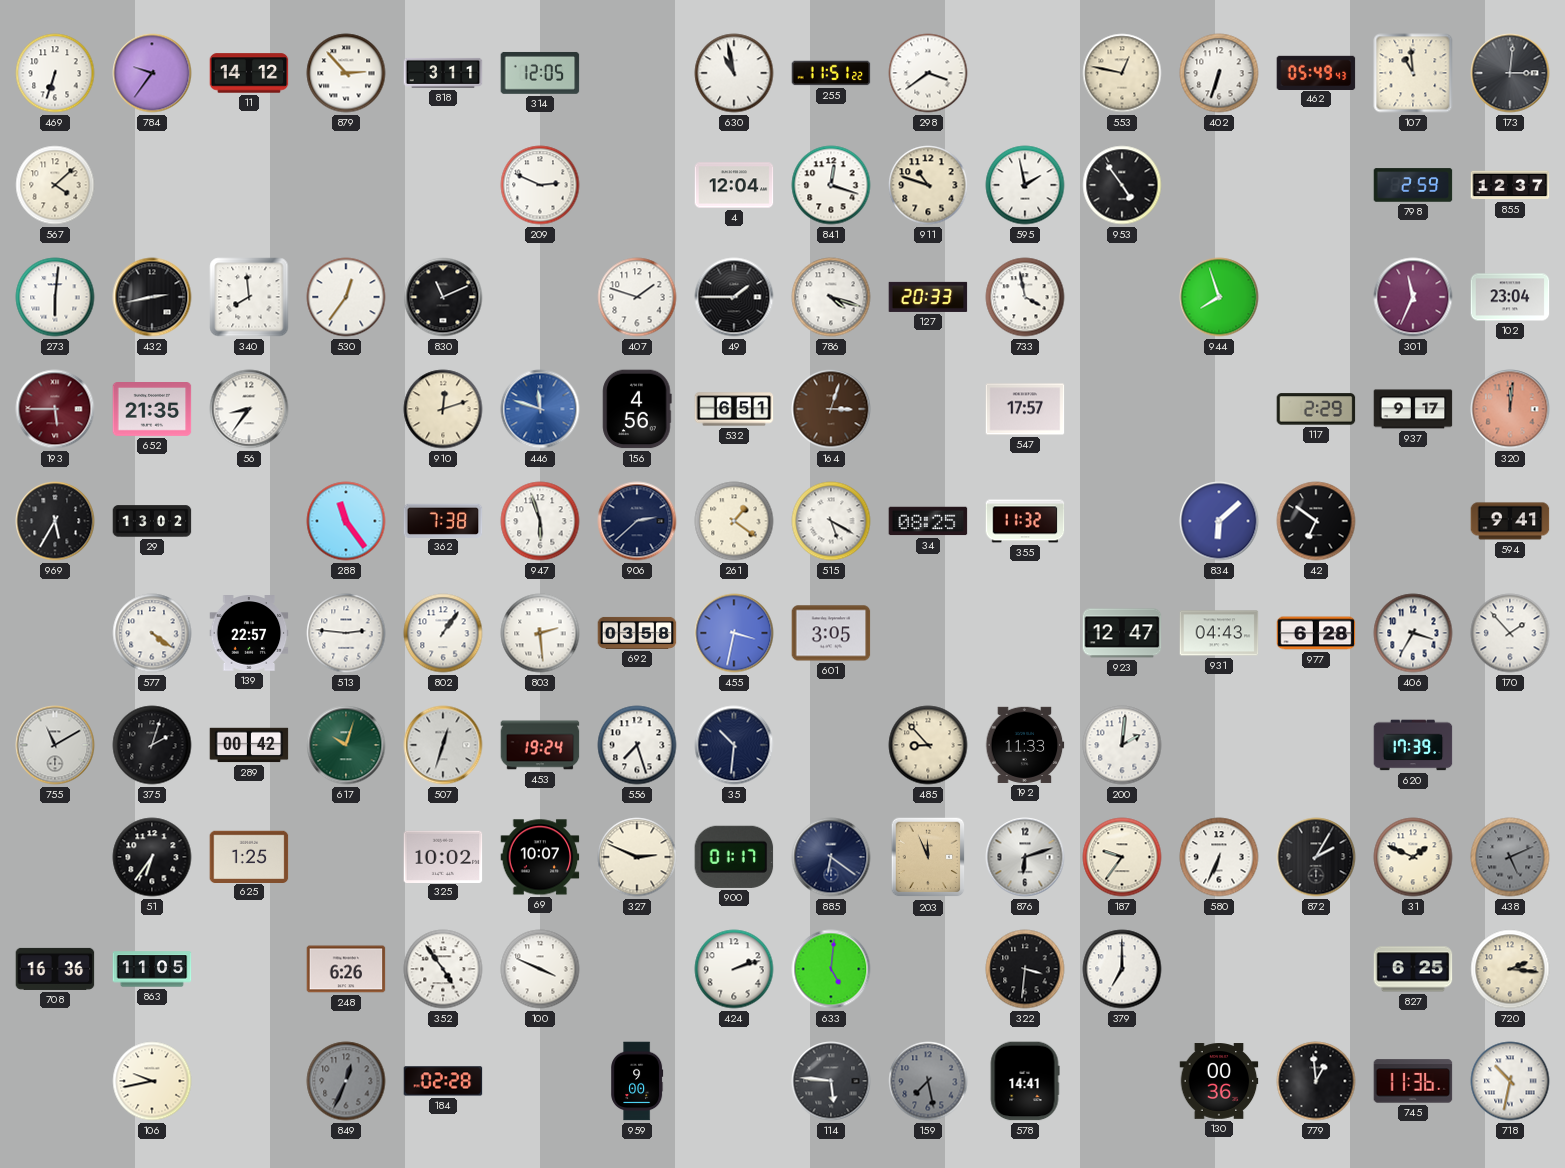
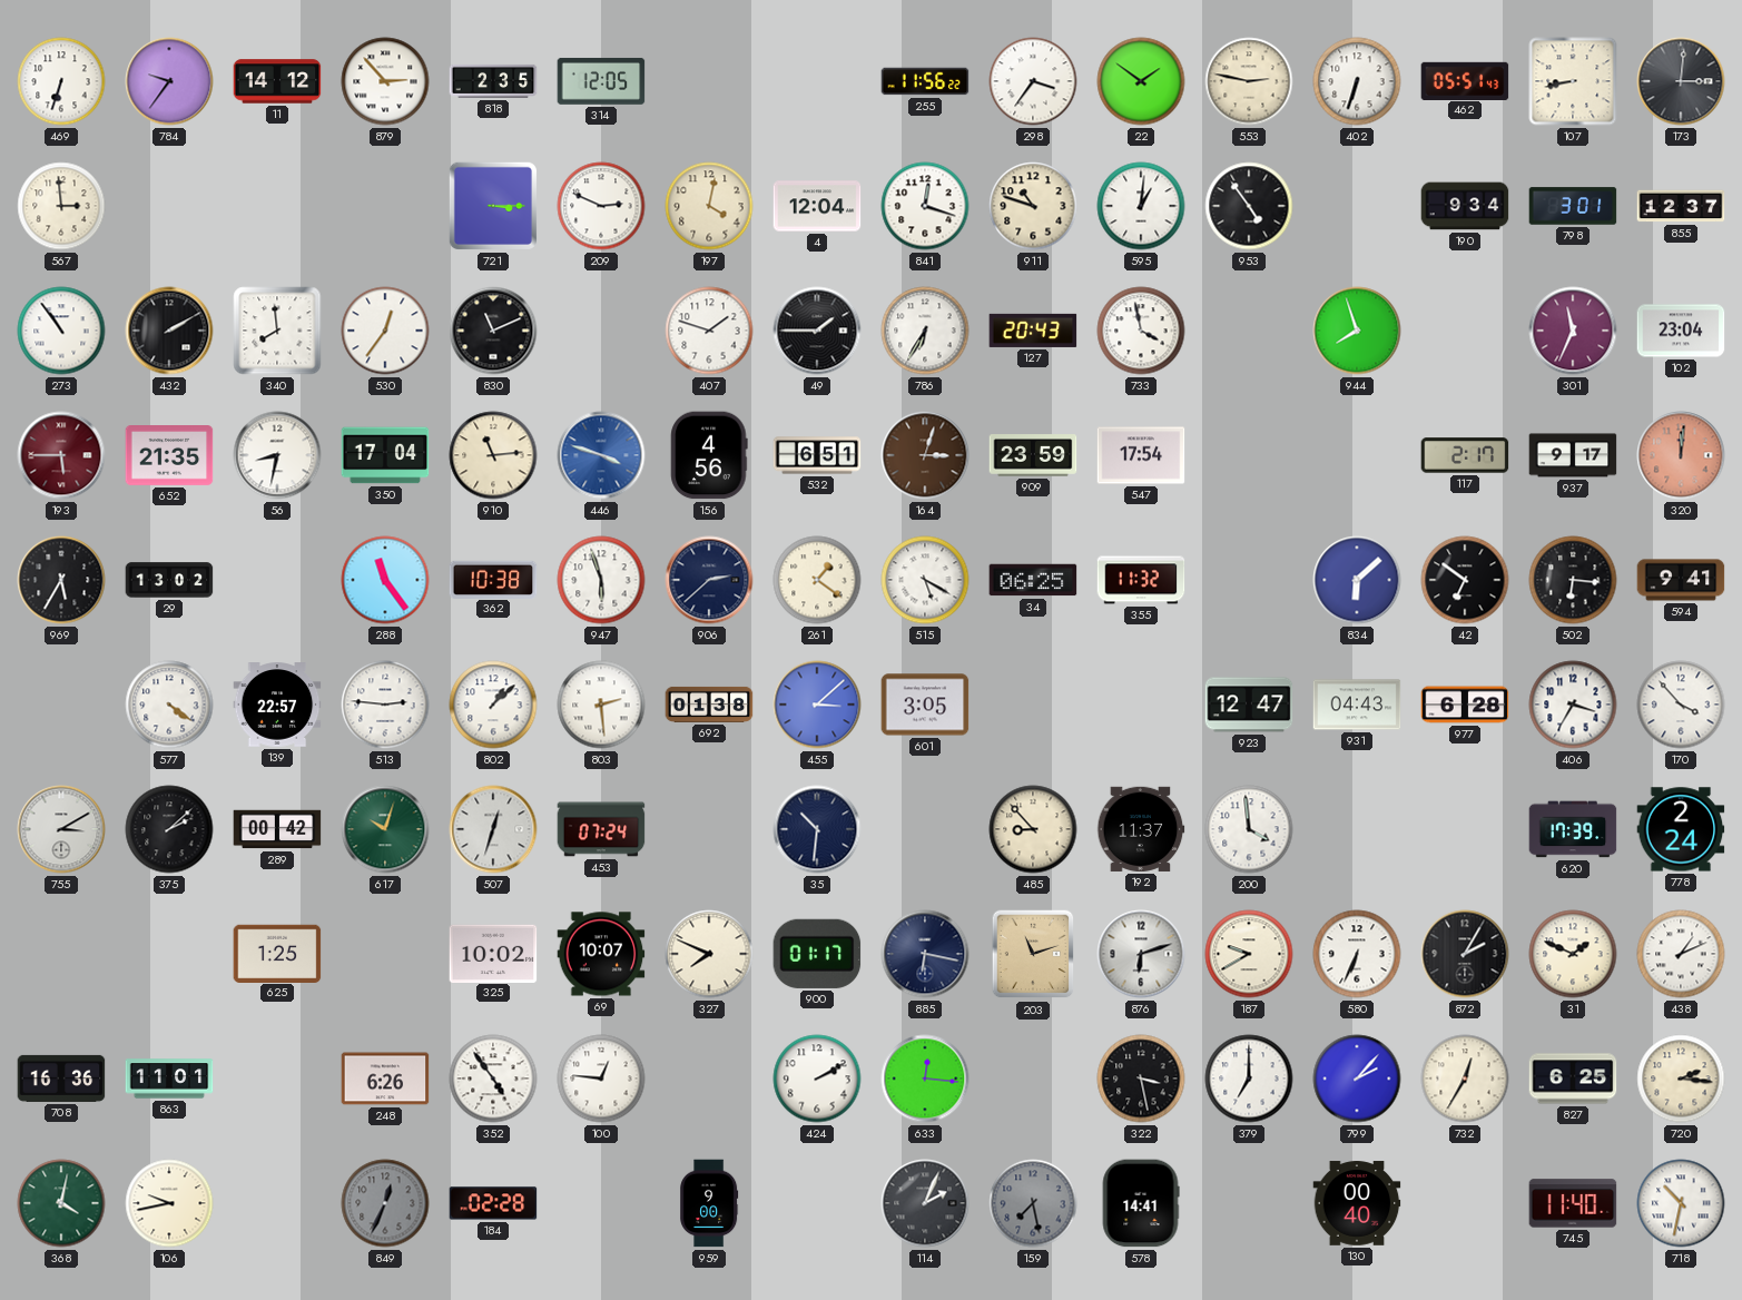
818: 3:11 -> 2:35 (493, 81)
630: 10:58 -> none (734, 73)
255: 11:51 -> 11:56 (925, 81)
298: 3:39 -> 3:36 (1033, 81)
22: none -> 1:51 (1141, 81)
553: 12:47 -> 2:47 (1249, 81)
462: 05:49 -> 05:51 (1465, 80)
107: 10:59 -> 8:43 (1573, 81)
567: 4:08 -> 2:59 (61, 206)
721: none -> 3:15 (493, 206)
197: none -> 4:02 (709, 206)
595: 1:58 -> 1:01 (1141, 206)
190: none -> 9:34 (1465, 206)
798: 2:59 -> 3:01 (1573, 206)
273: 6:01 -> 10:54 (61, 331)
432: 2:43 -> 2:10 (169, 331)
786: 4:18 -> 6:35 (925, 331)
127: 20:33 -> 20:43 (1033, 331)
56: 8:36 -> 8:32 (277, 455)
350: none -> 17:04 (385, 455)
910: 12:12 -> 11:14 (493, 455)
446: 11:48 -> 3:48 (601, 455)
909: none -> 23:59 (1033, 455)
547: 17:57 -> 17:54 (1141, 455)
117: 2:29 -> 2:17 (1465, 455)
362: 7:38 -> 10:38 (493, 579)
34: 08:25 -> 06:25 (1033, 580)
502: none -> 6:16 (1573, 580)
802: 1:06 -> 1:08 (493, 705)
692: 03:58 -> 01:38 (709, 705)
455: 3:32 -> 3:08 (817, 705)
170: 1:53 -> 3:53 (1681, 705)
755: 11:10 -> 3:10 (61, 829)
375: 2:03 -> 2:08 (169, 829)
453: 19:24 -> 07:24 (601, 829)
556: 7:27 -> none (637, 745)
192: 11:33 -> 11:37 (1141, 829)
200: 2:01 -> 3:59 (1249, 829)
778: none -> 2:24 (1681, 829)
51: 6:36 -> none (152, 857)
327: 2:49 -> 7:49 (709, 954)
885: 6:21 -> 6:17 (925, 954)
203: 11:56 -> 11:12 (1033, 954)
187: 9:36 -> 9:40 (1249, 954)
438: 5:11 -> 1:11 (1681, 954)
438 dial: grey -> white (1681, 954)
863: 11:05 -> 11:01 (169, 1079)
100: 3:49 -> 12:46 (601, 1079)
424: 2:12 -> 2:10 (817, 1079)
633: 5:01 -> 12:16 (925, 1079)
322: 3:31 -> 3:28 (1141, 1079)
799: none -> 2:07 (1357, 1079)
732: none -> 12:35 (1465, 1079)
368: none -> 4:02 (61, 1203)
114: 5:46 -> 2:04 (925, 1203)
130: 00:36 -> 00:40 (1357, 1203)
779: 12:59 -> none (1316, 1081)
745: 11:36 -> 11:40 (1573, 1203)
